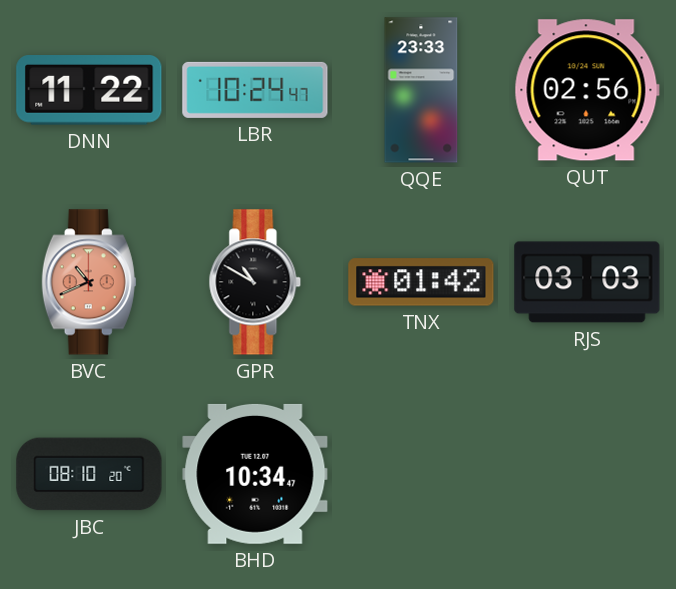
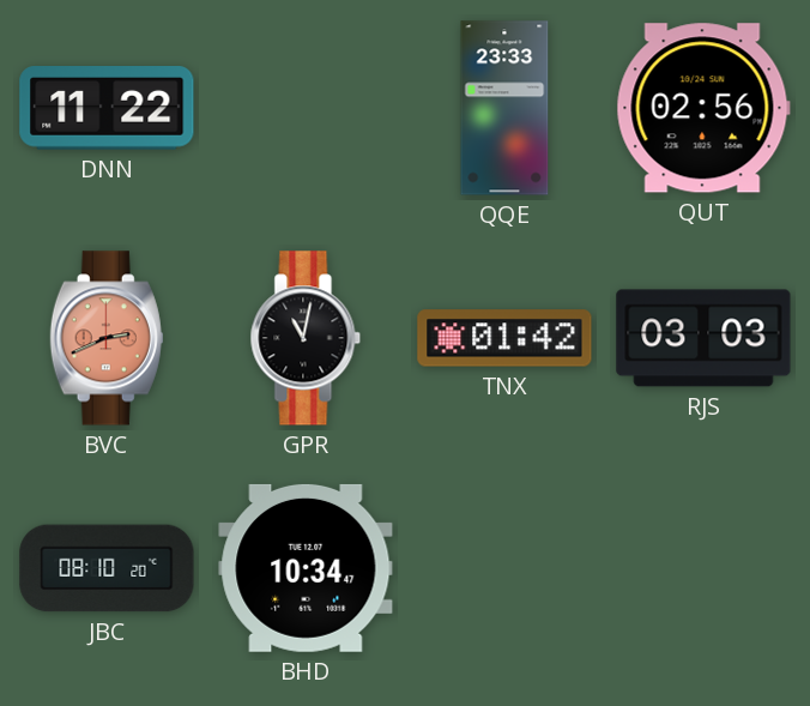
LBR: 10:24 -> none (255, 90)
BVC: 10:41 -> 2:41 (107, 338)
GPR: 10:50 -> 11:02 (306, 338)
